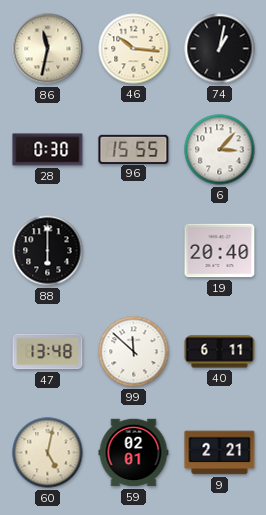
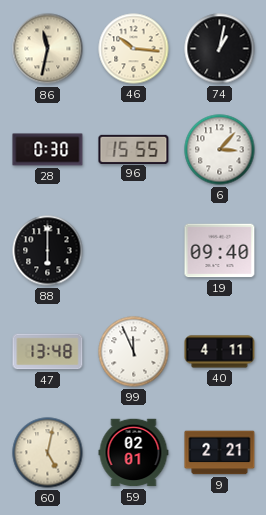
19: 20:40 -> 09:40 (220, 251)
99: 11:52 -> 11:56 (134, 352)
40: 6:11 -> 4:11 (220, 352)
